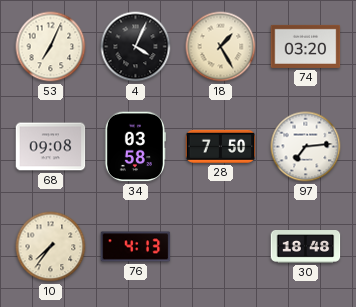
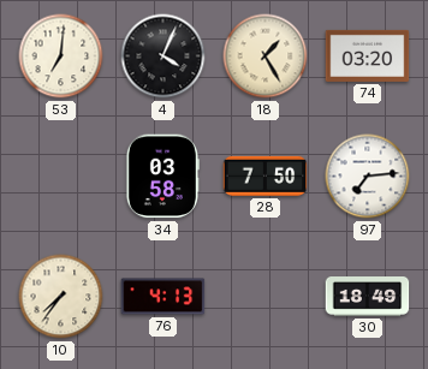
53: 7:04 -> 7:01 (61, 56)
68: 09:08 -> none (51, 147)
30: 18:48 -> 18:49 (368, 297)
